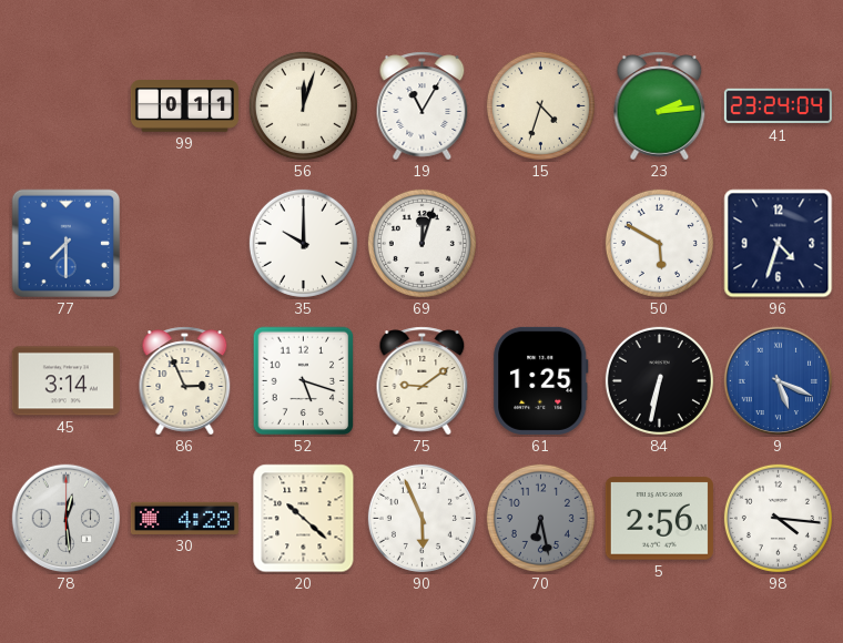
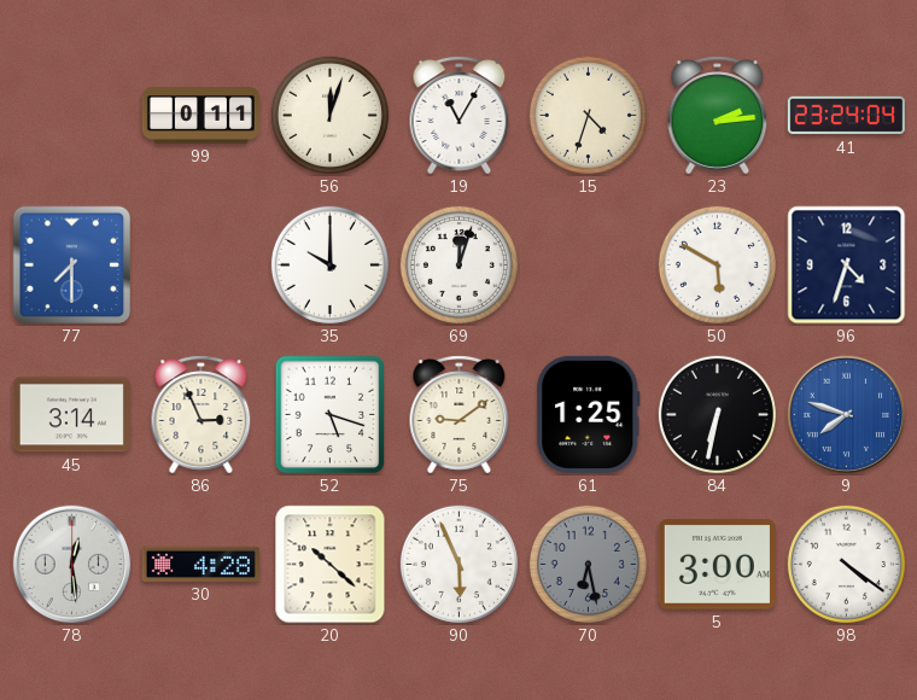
9: 5:19 -> 7:48 (847, 415)
5: 2:56 -> 3:00 (717, 565)
98: 4:16 -> 4:21 (846, 564)
